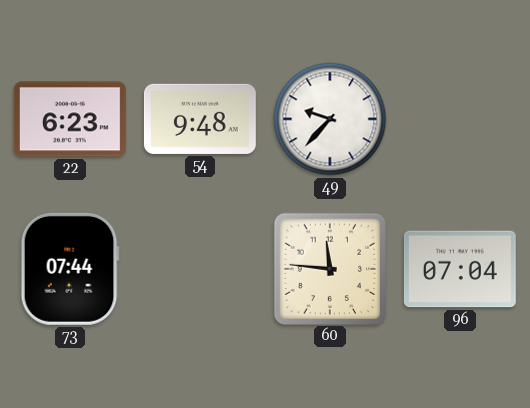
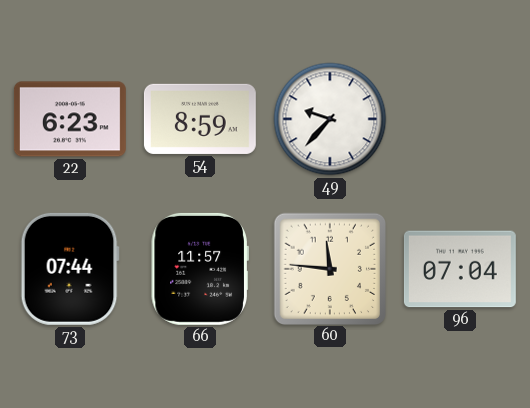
54: 9:48 -> 8:59 (200, 119)
66: none -> 11:57 (200, 269)
